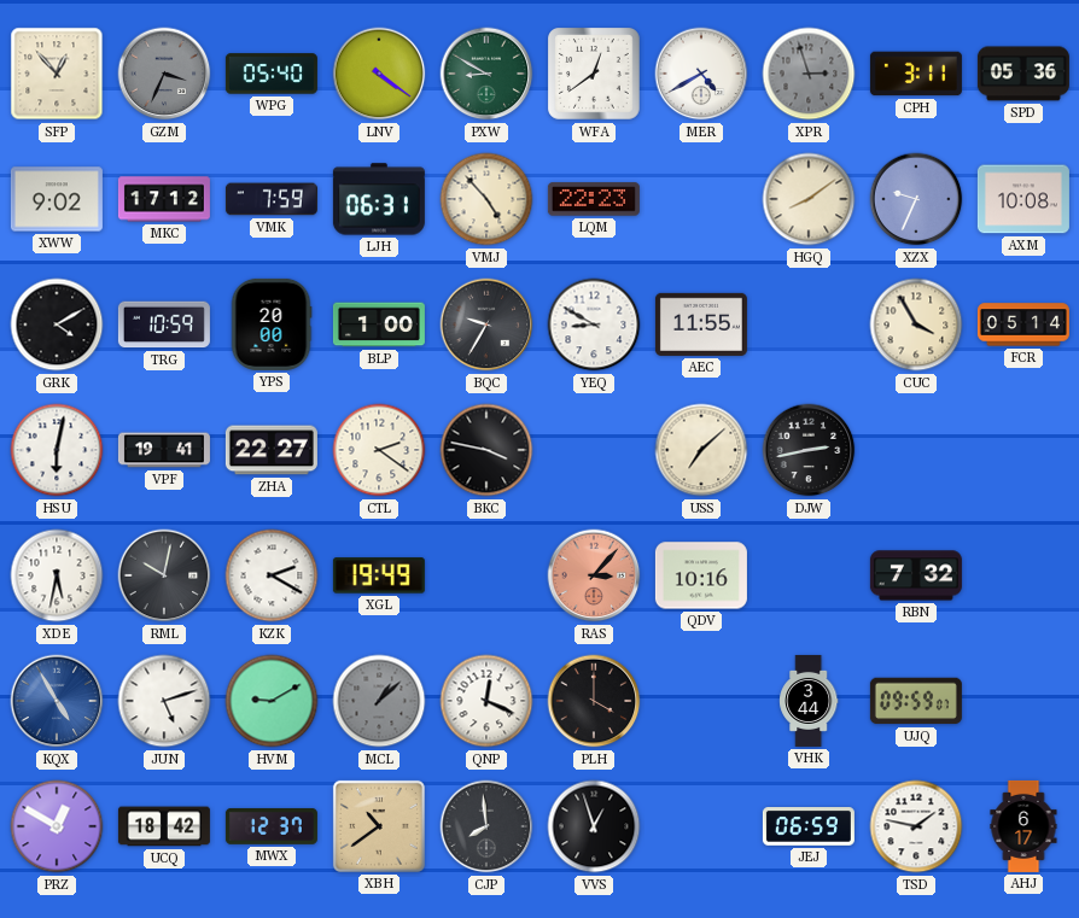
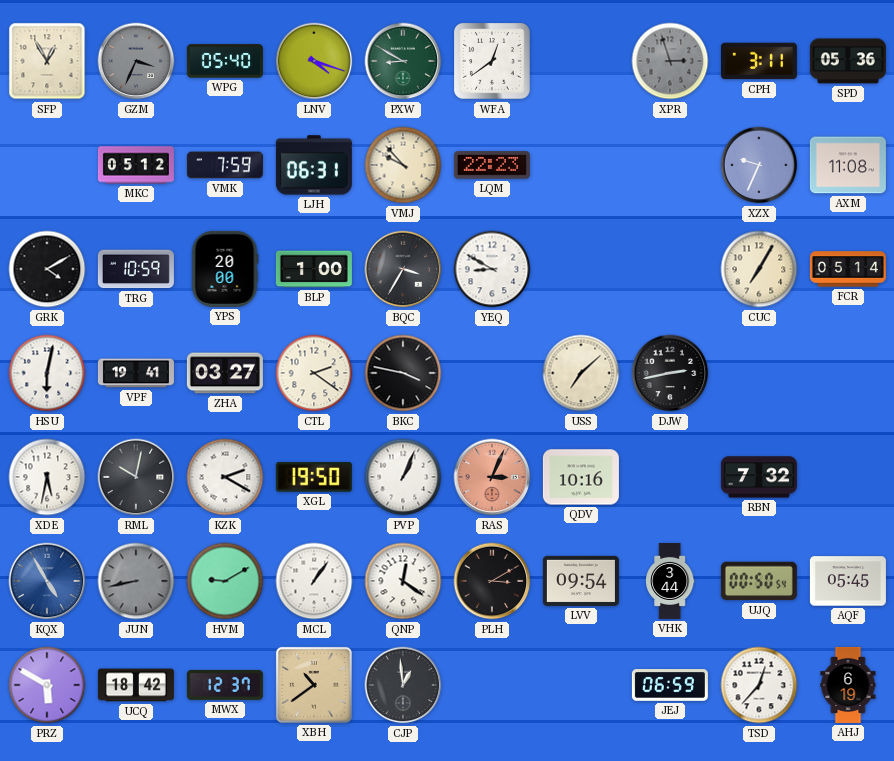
SFP: 12:53 -> 12:55 (47, 61)
LNV: 4:21 -> 4:18 (314, 61)
MER: 4:40 -> none (701, 74)
XWW: 9:02 -> none (57, 199)
MKC: 17:12 -> 05:12 (136, 165)
VMJ: 4:53 -> 9:53 (403, 165)
HGQ: 8:09 -> none (809, 199)
AXM: 10:08 -> 11:08 (848, 165)
BQC: 9:35 -> 3:35 (403, 269)
AEC: 11:55 -> none (701, 324)
CUC: 3:55 -> 7:05 (759, 269)
ZHA: 22:27 -> 03:27 (225, 373)
XGL: 19:49 -> 19:50 (314, 477)
PVP: none -> 1:04 (403, 477)
RAS: 3:07 -> 3:04 (492, 477)
JUN: 5:12 -> 8:43 (136, 581)
JUN dial: white -> grey (136, 581)
MCL: 1:08 -> 1:06 (314, 581)
MCL dial: grey -> white (314, 581)
QNP: 12:19 -> 12:21 (403, 581)
PLH: 4:00 -> 3:10 (492, 581)
LVV: none -> 09:54 (581, 581)
UJQ: 09:59 -> 00:50 (759, 581)
AQF: none -> 05:45 (848, 581)
PRZ: 12:50 -> 5:50 (47, 685)
CJP: 7:59 -> 12:59 (403, 685)
VVS: 12:57 -> none (594, 826)
TSD: 1:47 -> 12:37 (759, 685)
AHJ: 6:17 -> 6:19 (848, 685)
